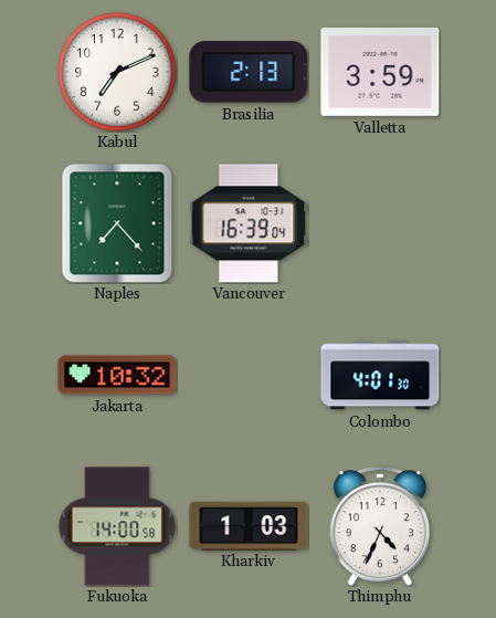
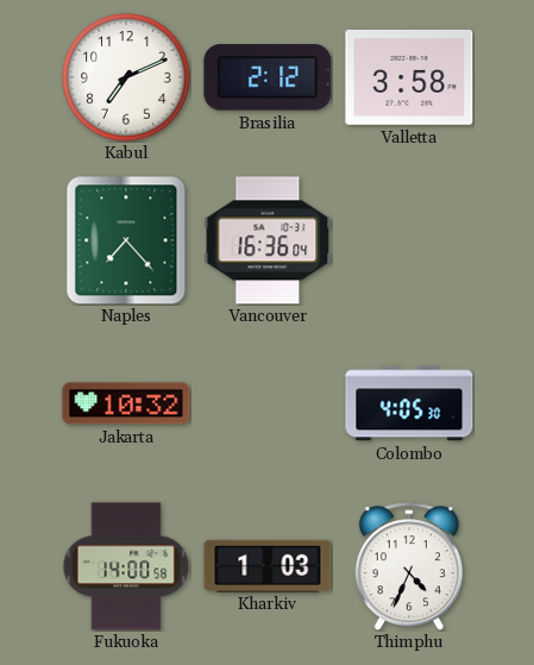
Brasilia: 2:13 -> 2:12 (268, 77)
Valletta: 3:59 -> 3:58 (409, 77)
Vancouver: 16:39 -> 16:36 (268, 240)
Colombo: 4:01 -> 4:05 (409, 403)
